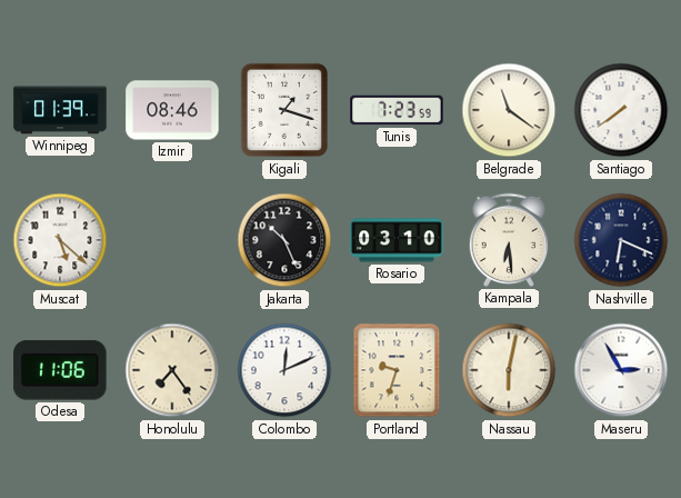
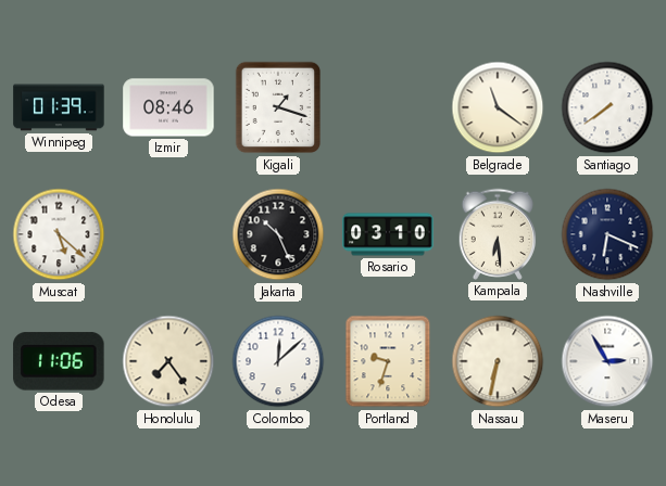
Tunis: 7:23 -> none (397, 110)
Colombo: 12:11 -> 12:08 (278, 361)
Nassau: 6:02 -> 6:32 (498, 361)
